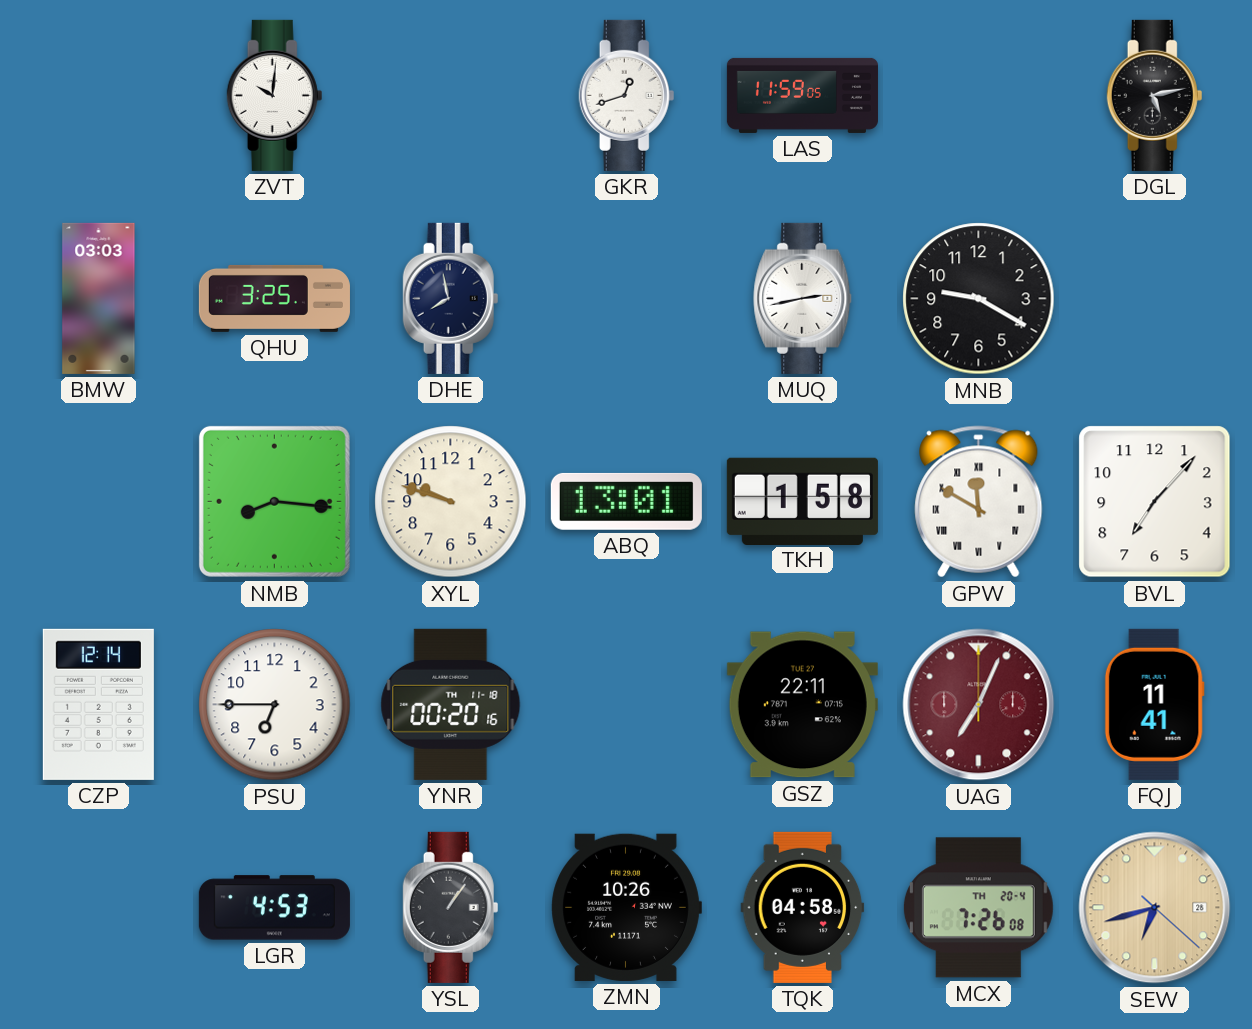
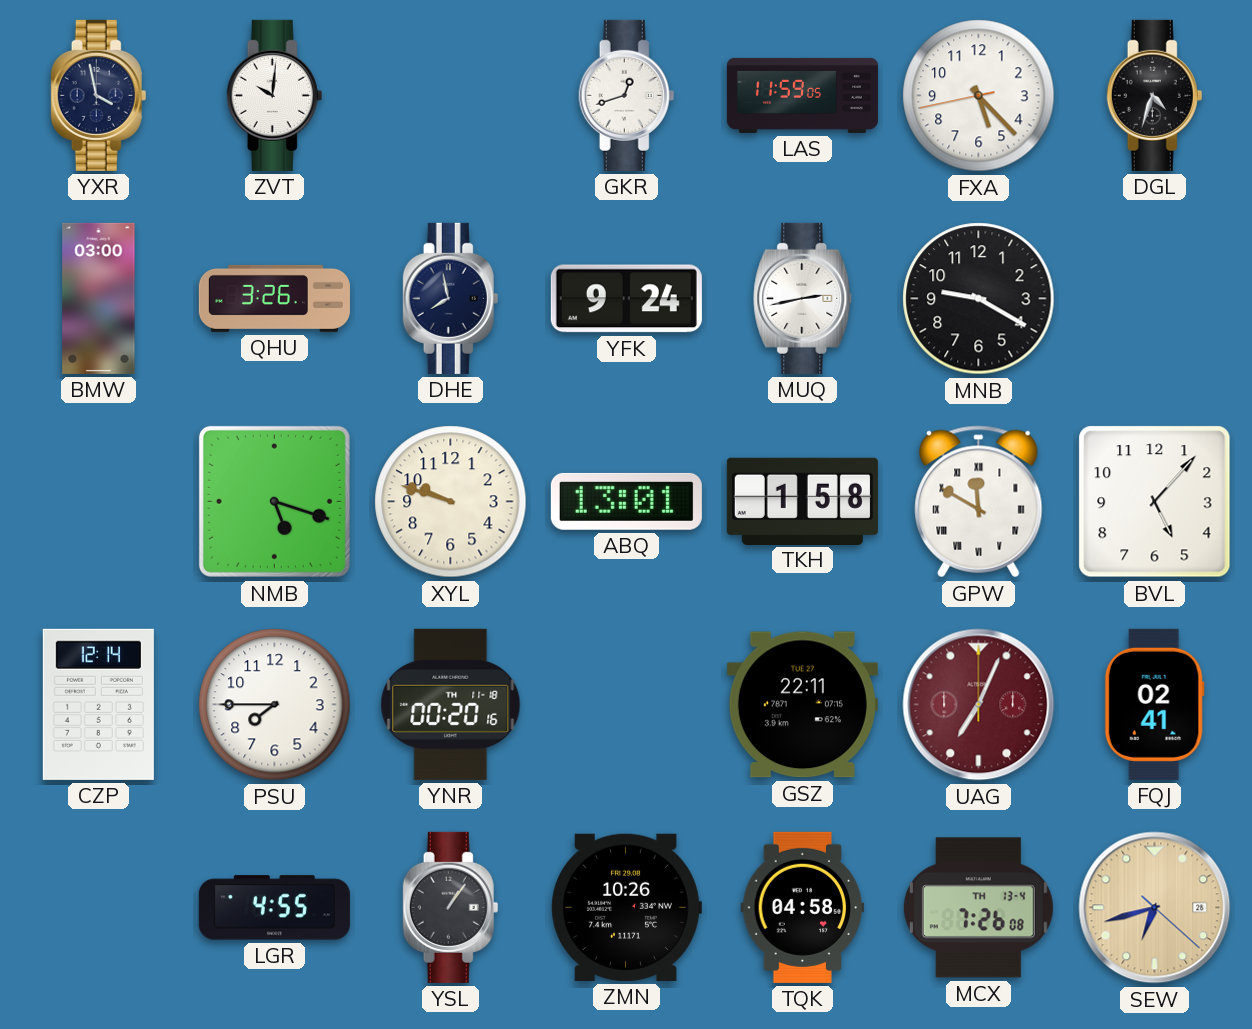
YXR: none -> 3:58 (99, 95)
FXA: none -> 5:22 (979, 96)
DGL: 5:13 -> 4:33 (1155, 95)
BMW: 03:03 -> 03:00 (99, 298)
QHU: 3:25 -> 3:26 (274, 298)
YFK: none -> 9:24 (626, 299)
NMB: 8:16 -> 5:18 (274, 501)
BVL: 7:07 -> 5:07 (1155, 502)
PSU: 6:45 -> 7:45 (275, 705)
FQJ: 11:41 -> 02:41 (1154, 704)
LGR: 4:53 -> 4:55 (274, 908)
MCX date: TH 20-4 -> TH 13-4 (978, 908)
